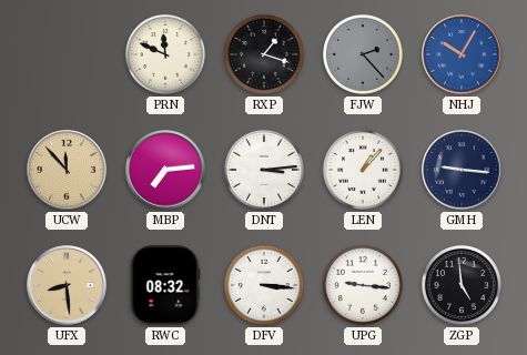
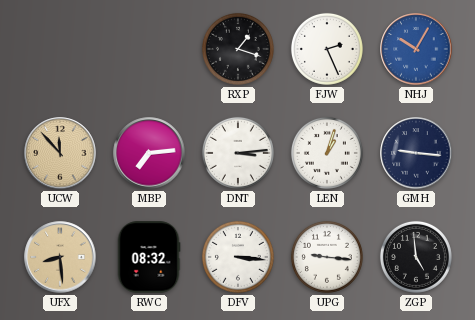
PRN: 11:49 -> none (165, 54)
FJW: 2:23 -> 2:26 (327, 49)
FJW dial: grey -> white (327, 49)
LEN: 1:07 -> 1:03 (327, 153)
